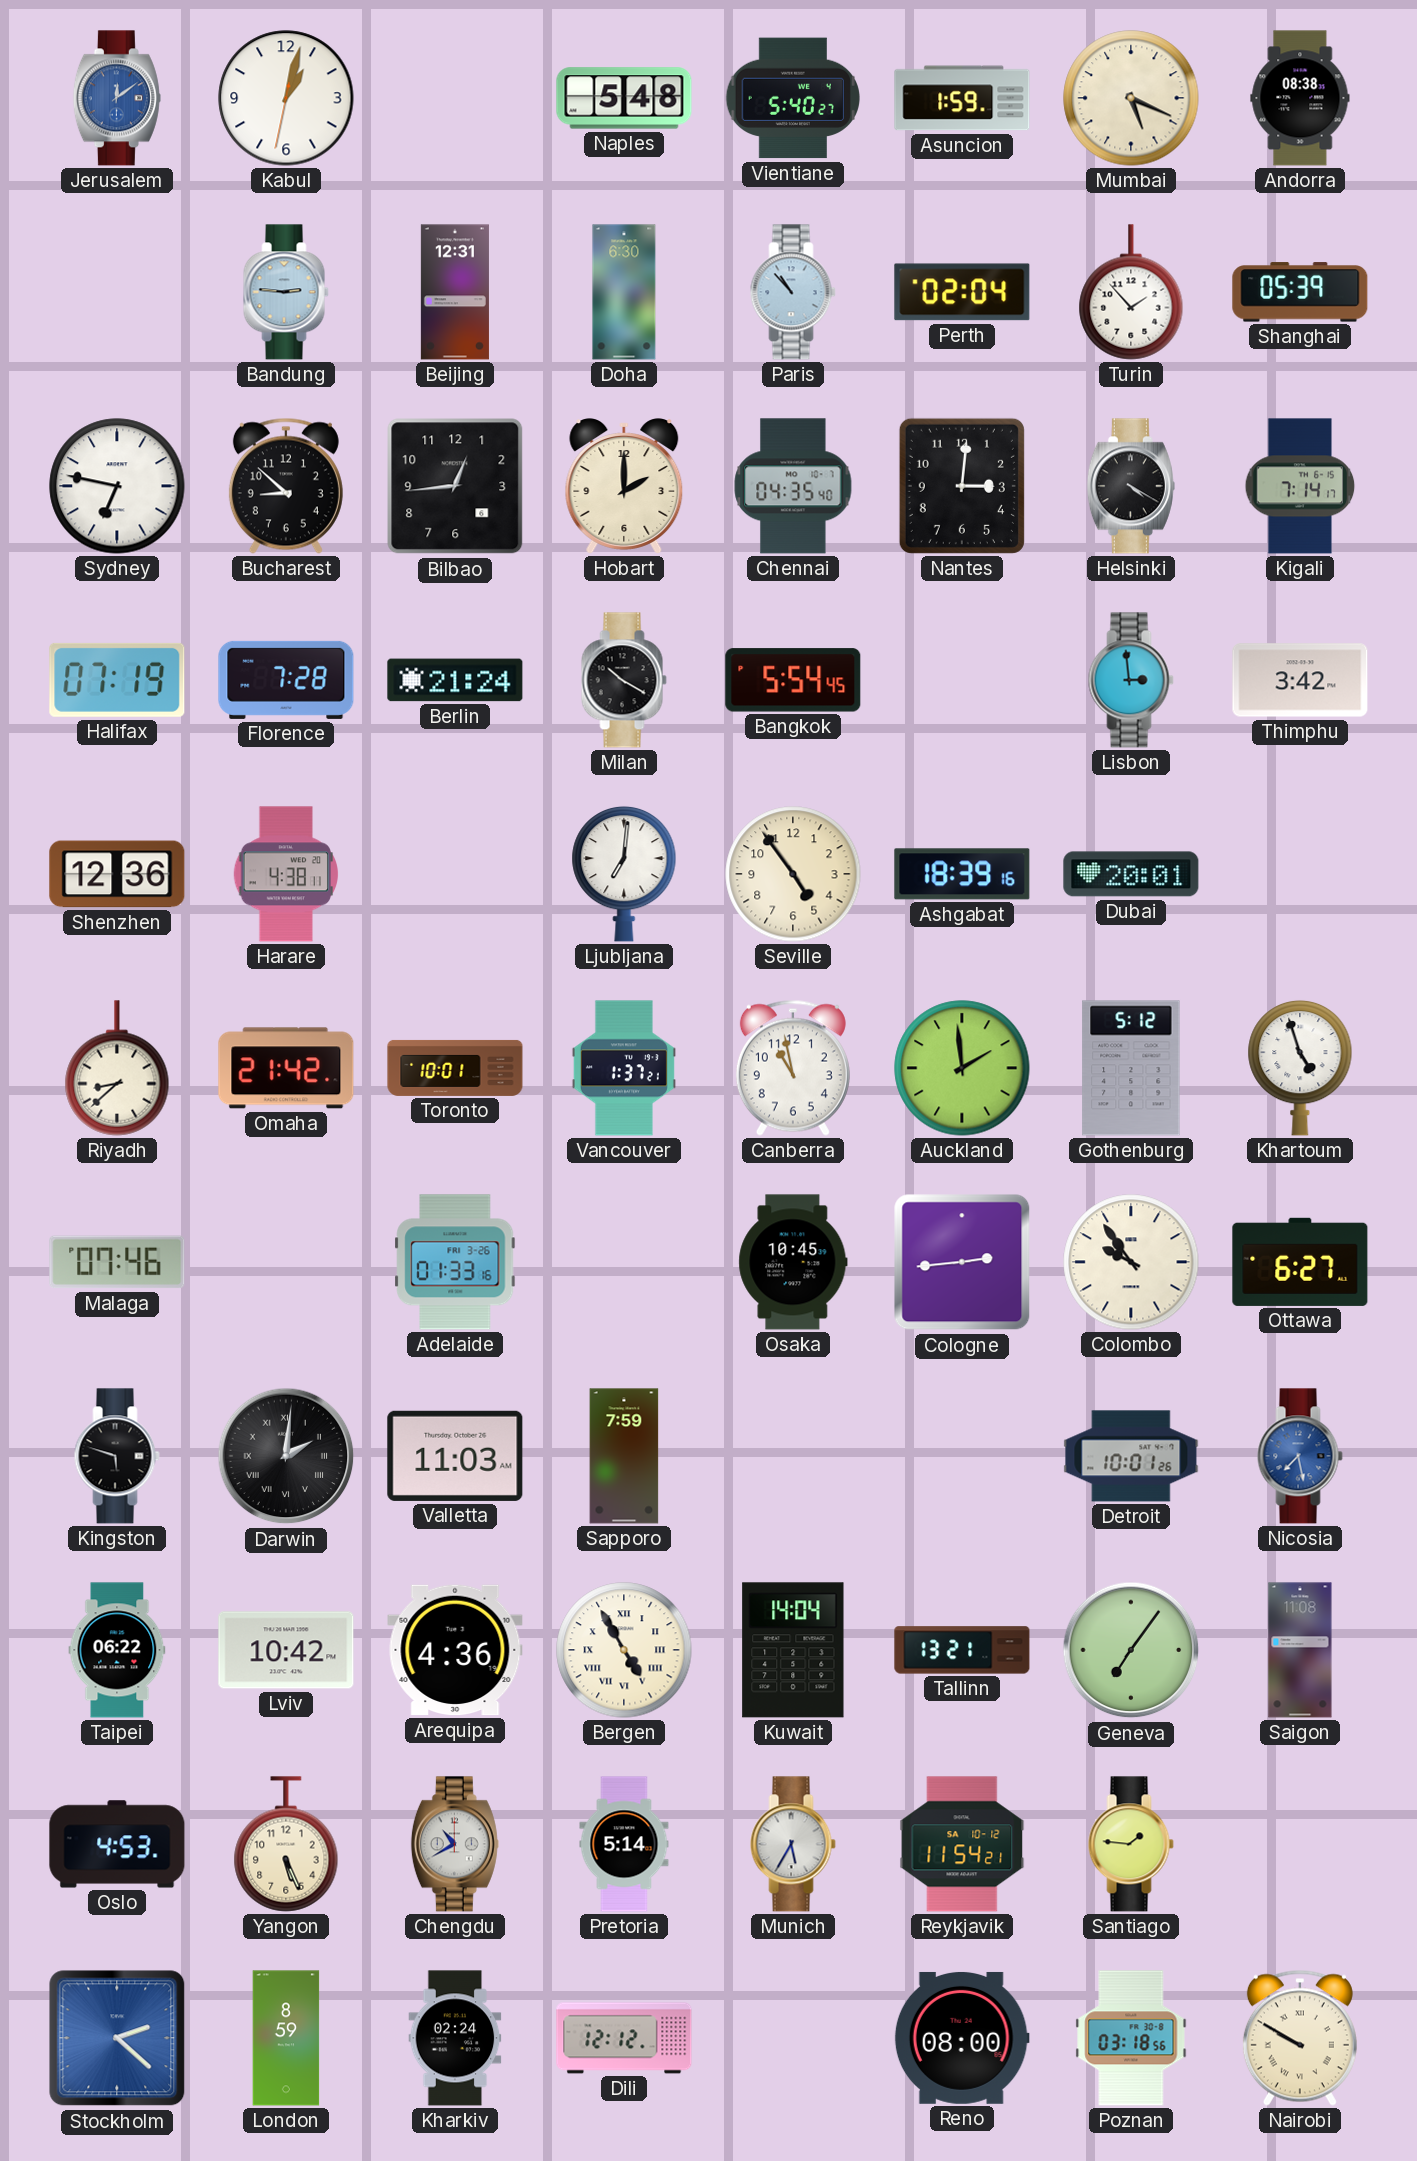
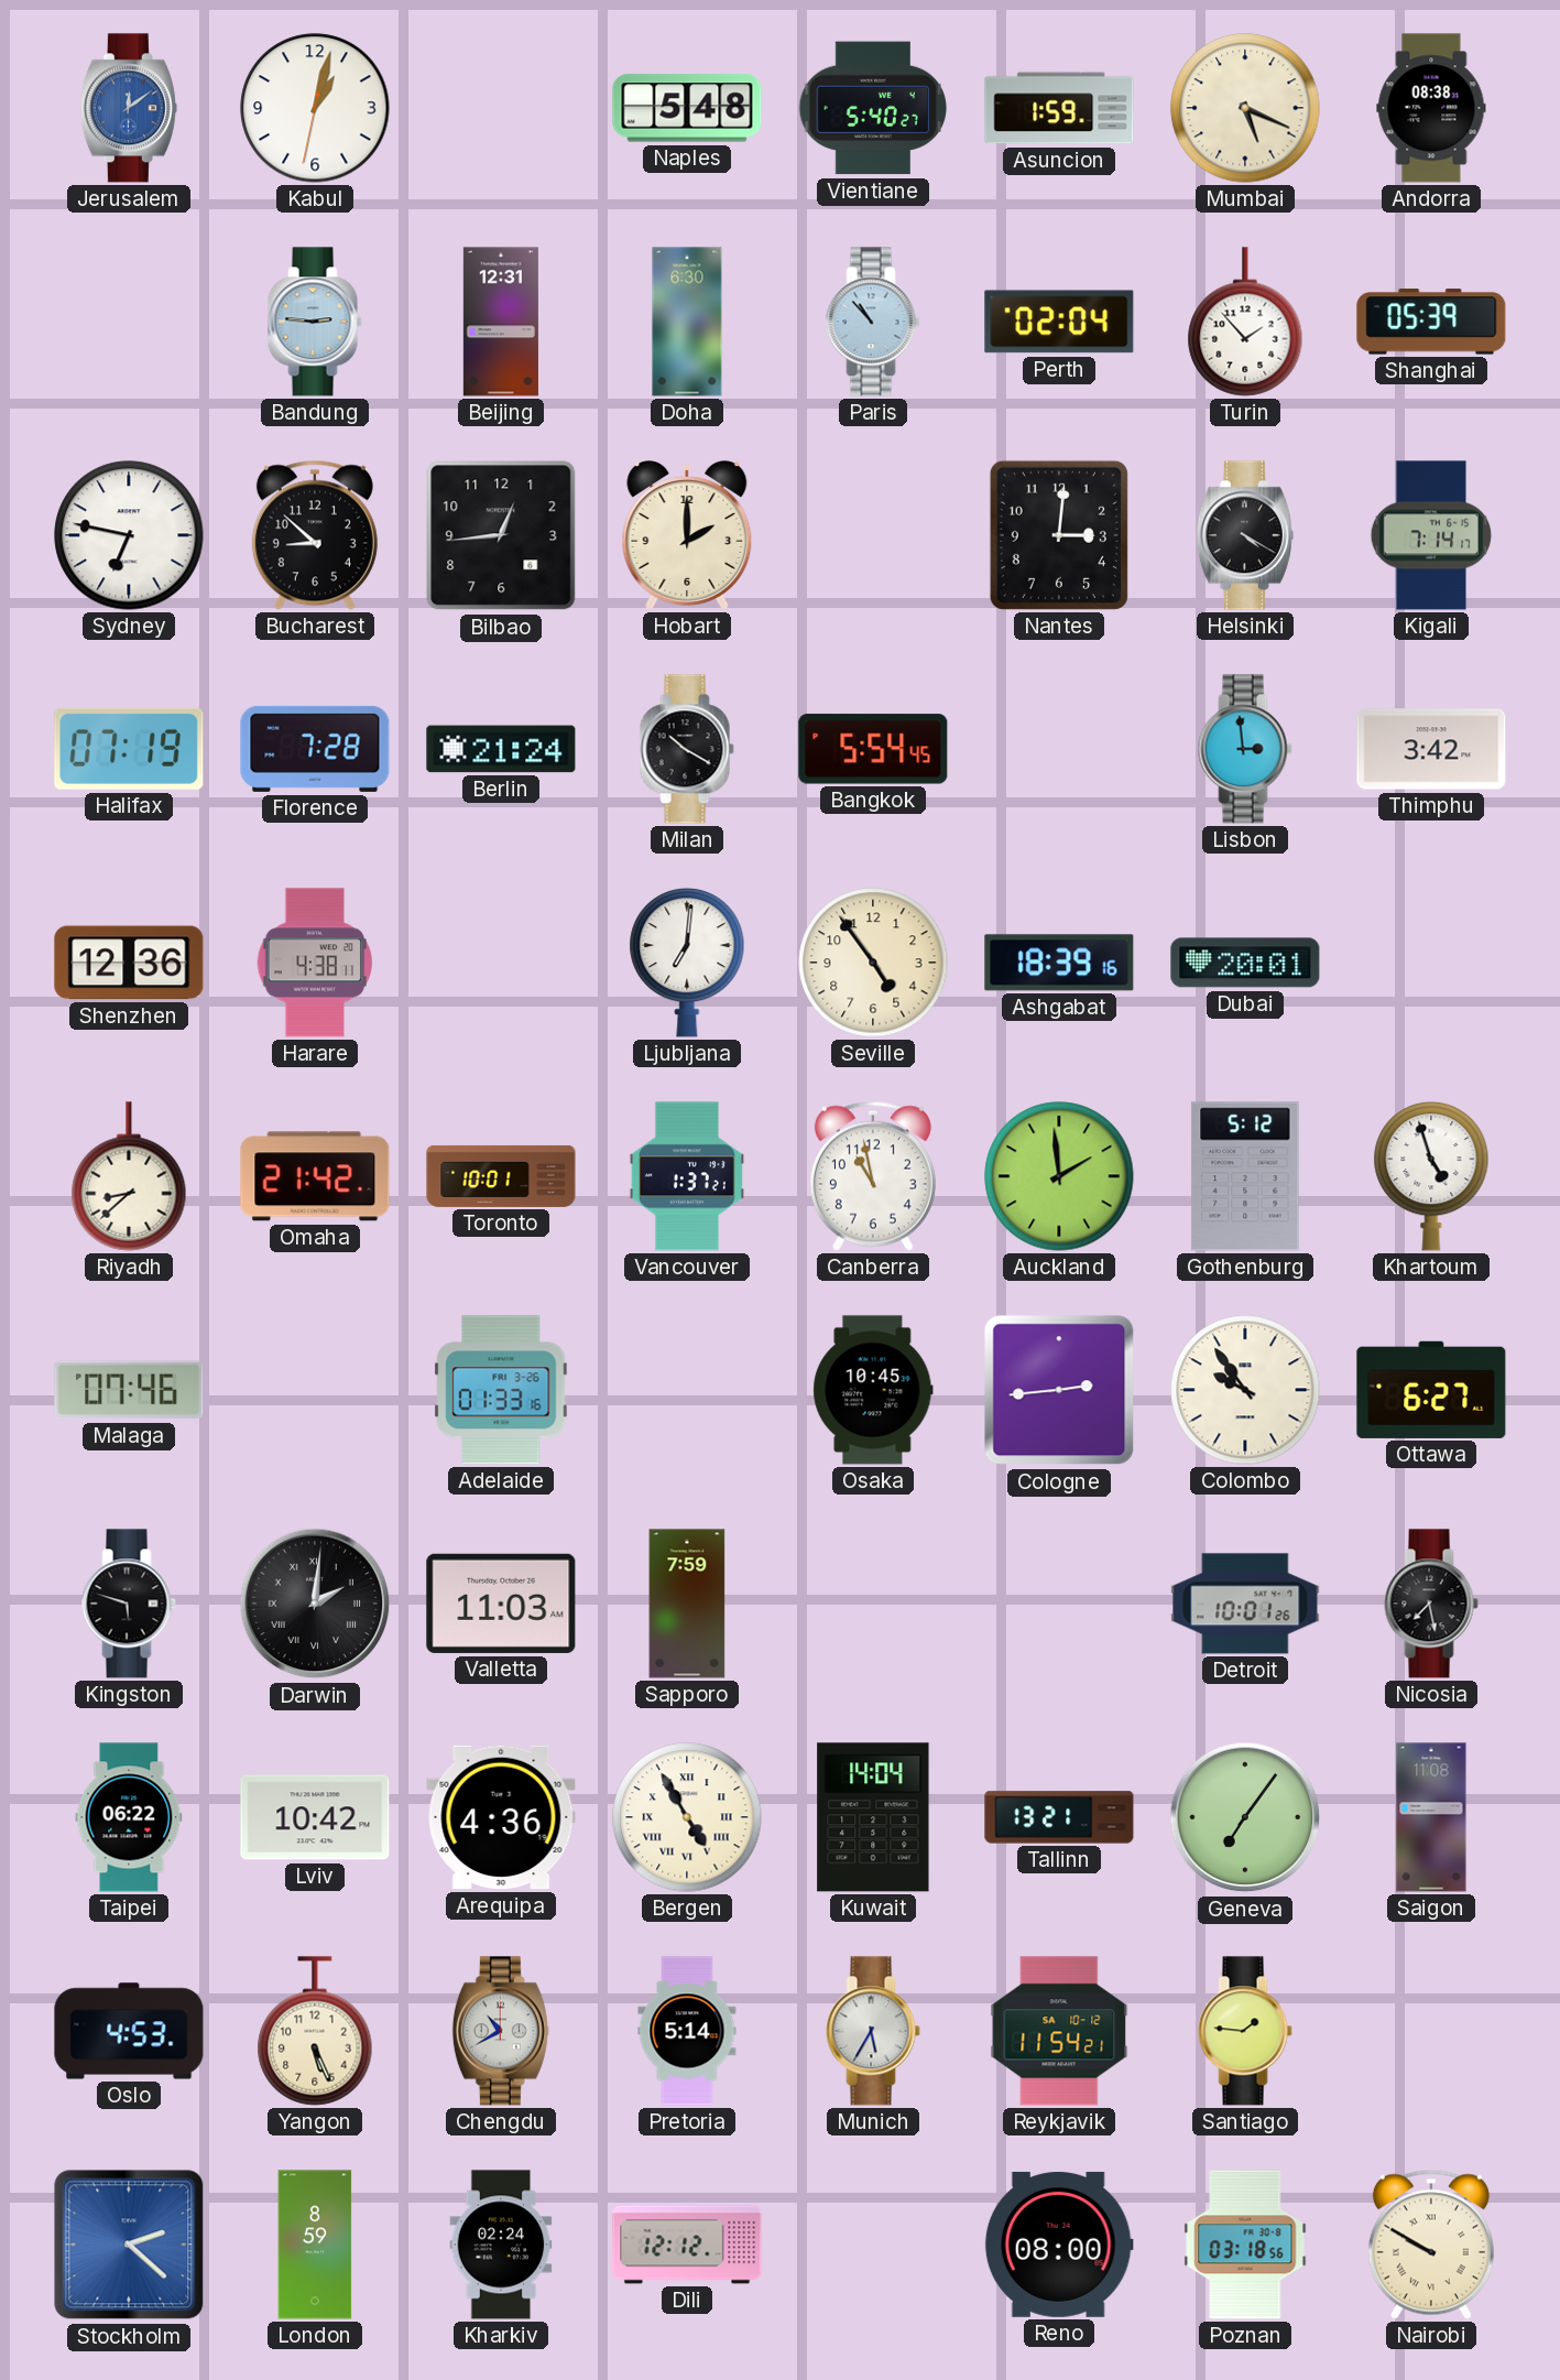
Chennai: 04:35 -> none (793, 486)
Nicosia dial: blue -> black (1431, 1604)
